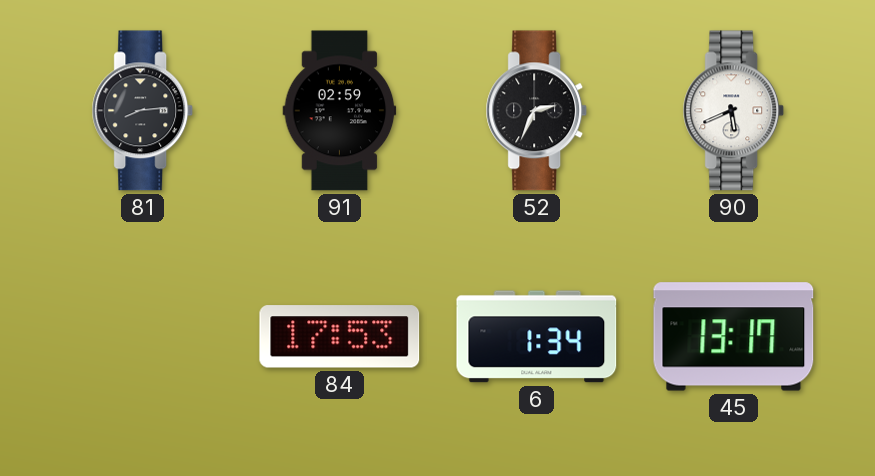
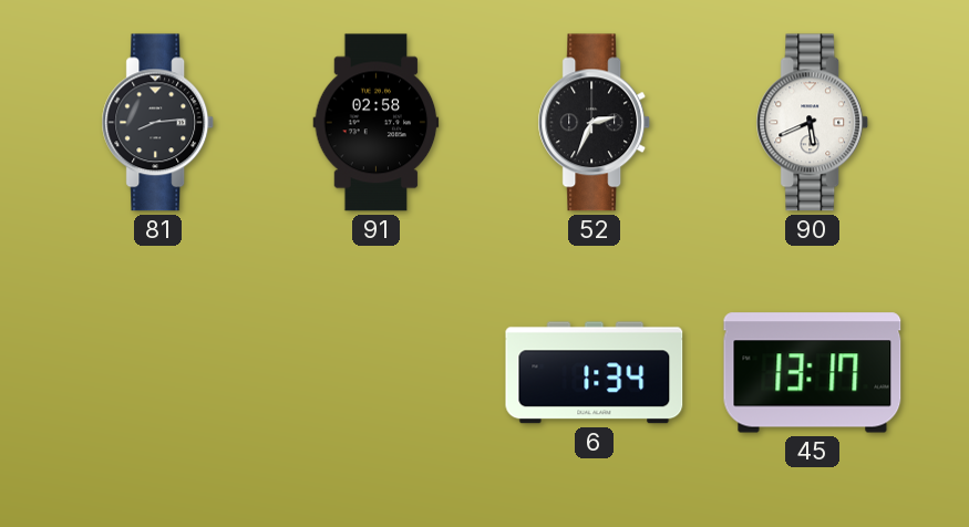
91: 02:59 -> 02:58 (377, 123)
84: 17:53 -> none (340, 337)
